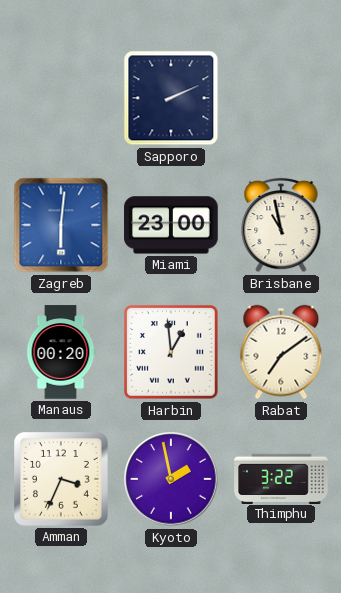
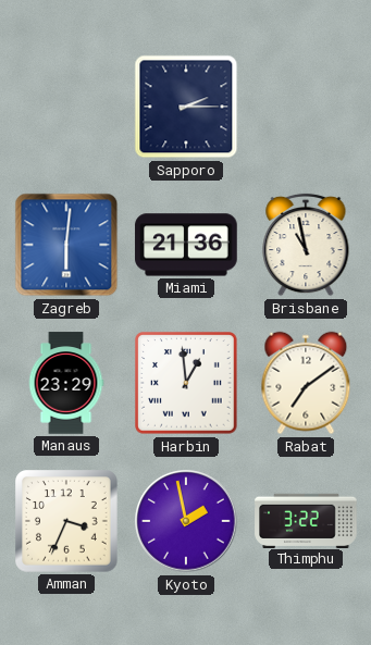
Sapporo: 2:11 -> 2:15 (186, 107)
Miami: 23:00 -> 21:36 (186, 245)
Manaus: 00:20 -> 23:29 (66, 383)
